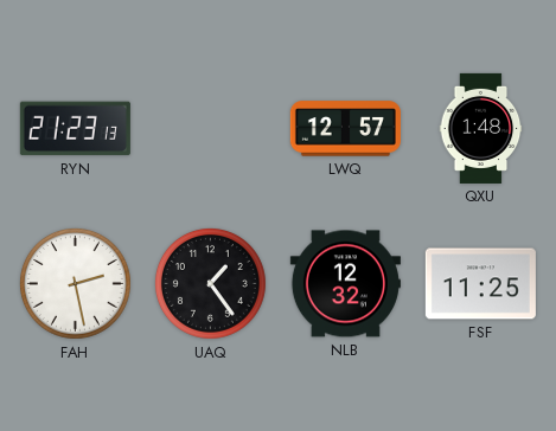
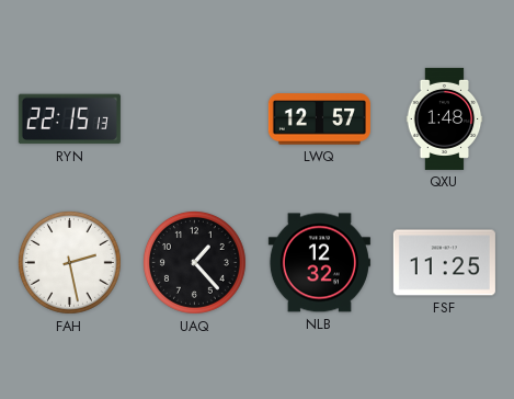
RYN: 21:23 -> 22:15 (69, 119)
UAQ: 1:24 -> 1:23 (194, 262)
